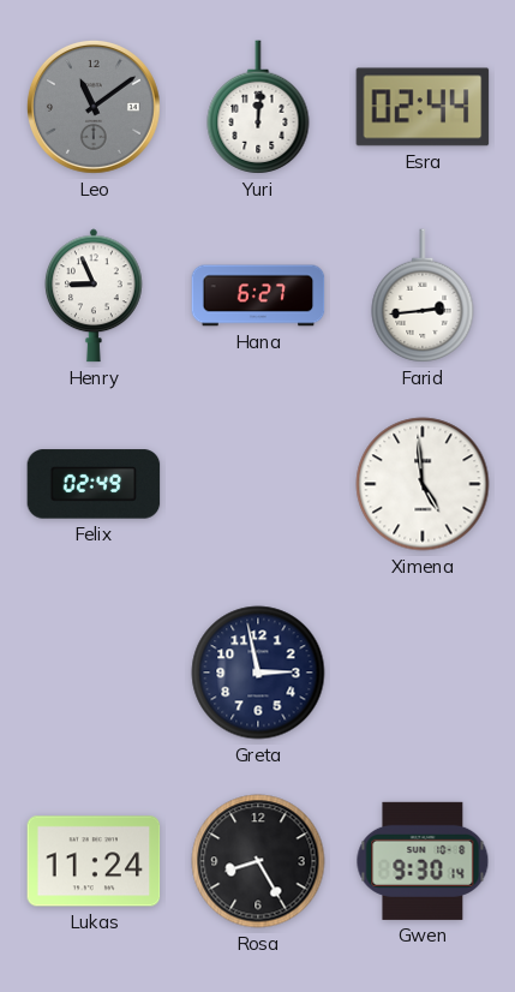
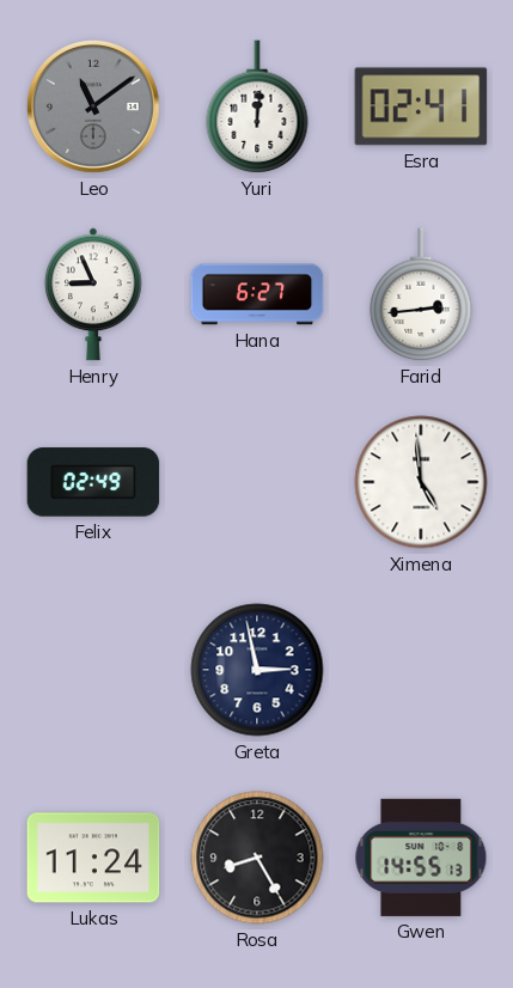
Esra: 02:44 -> 02:41 (421, 106)
Gwen: 9:30 -> 14:55 (421, 858)
